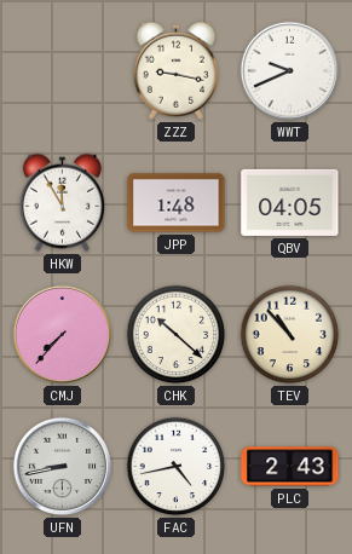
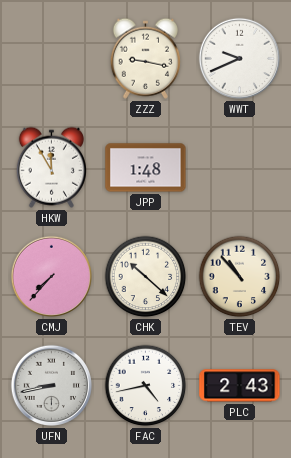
QBV: 04:05 -> none (290, 202)
